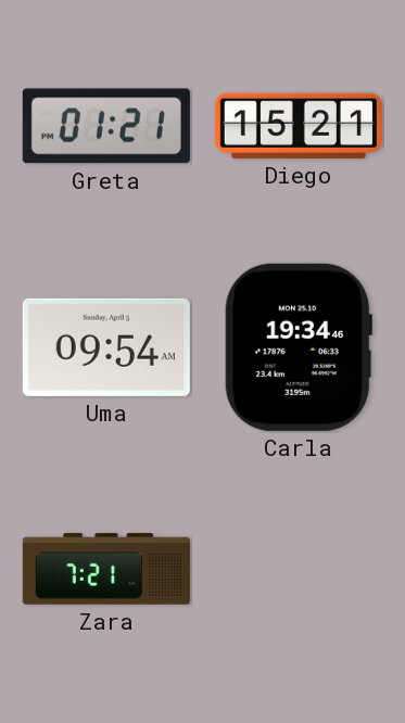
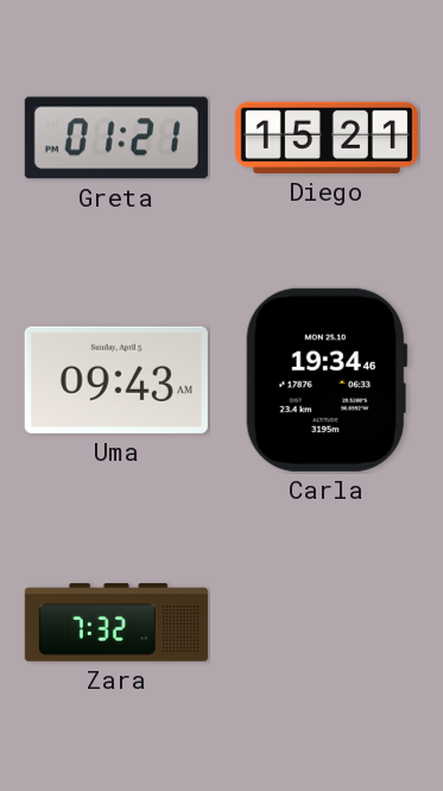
Uma: 09:54 -> 09:43 (116, 380)
Zara: 7:21 -> 7:32 (116, 624)
